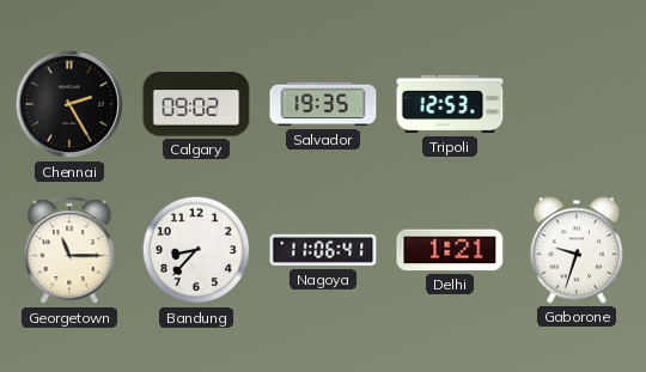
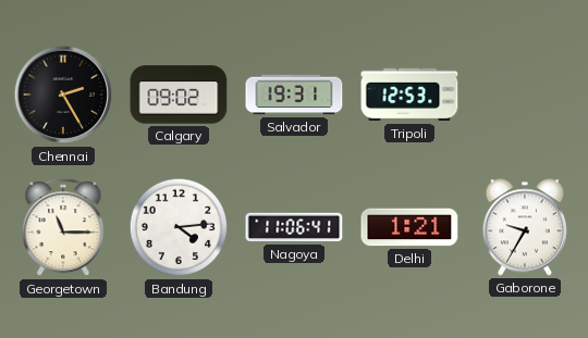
Salvador: 19:35 -> 19:31 (294, 95)
Bandung: 8:37 -> 4:14 (179, 227)
Gaborone: 9:33 -> 9:35 (525, 227)
